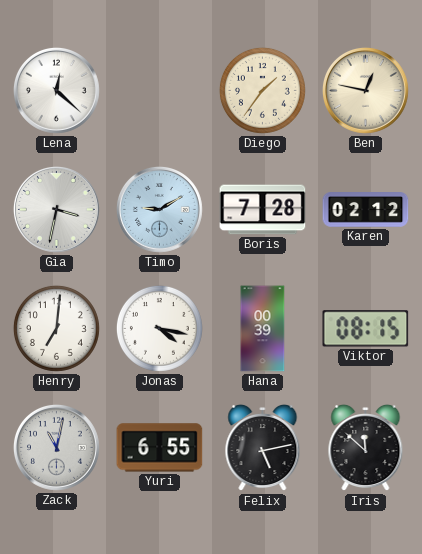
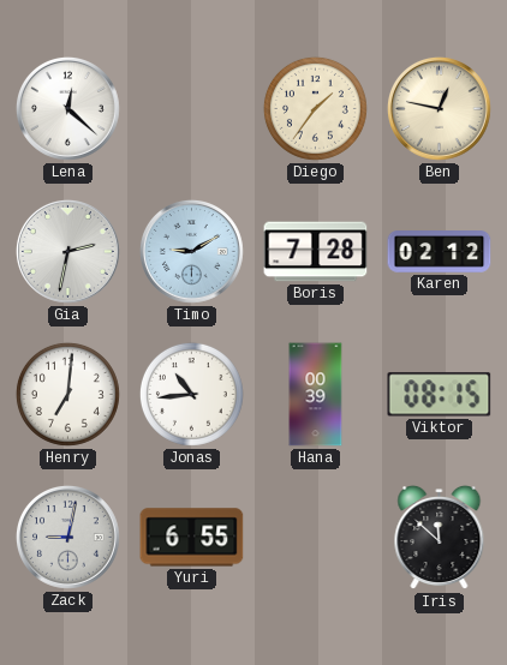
Gia: 3:32 -> 2:32 (67, 251)
Jonas: 4:17 -> 10:44 (191, 394)
Zack: 11:02 -> 9:02 (67, 537)
Felix: 5:13 -> none (263, 448)
